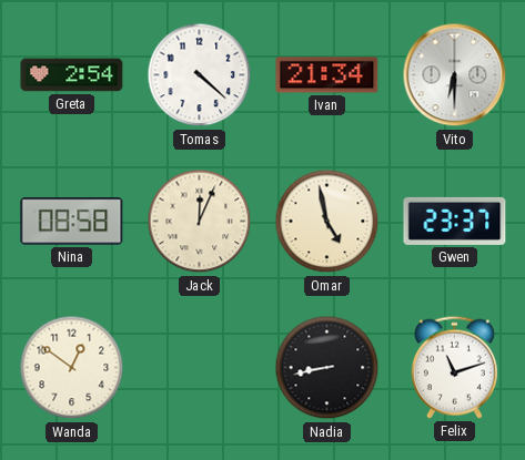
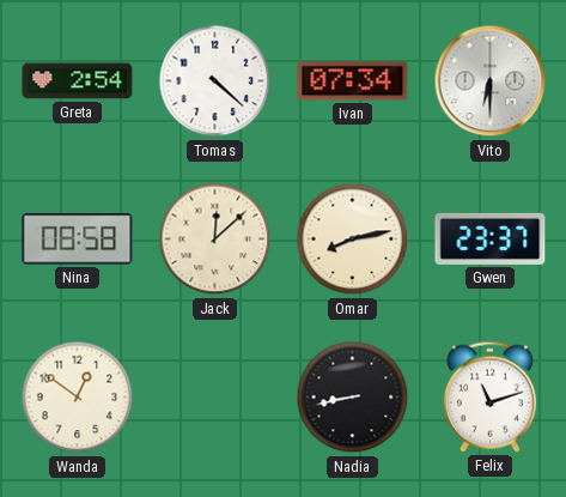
Ivan: 21:34 -> 07:34 (353, 81)
Jack: 12:04 -> 12:08 (215, 240)
Omar: 4:58 -> 8:13 (353, 240)
